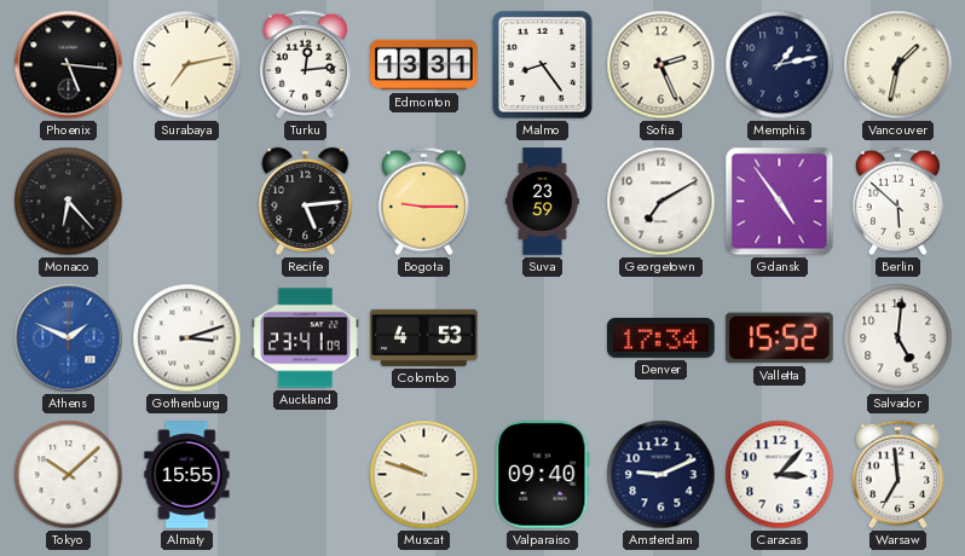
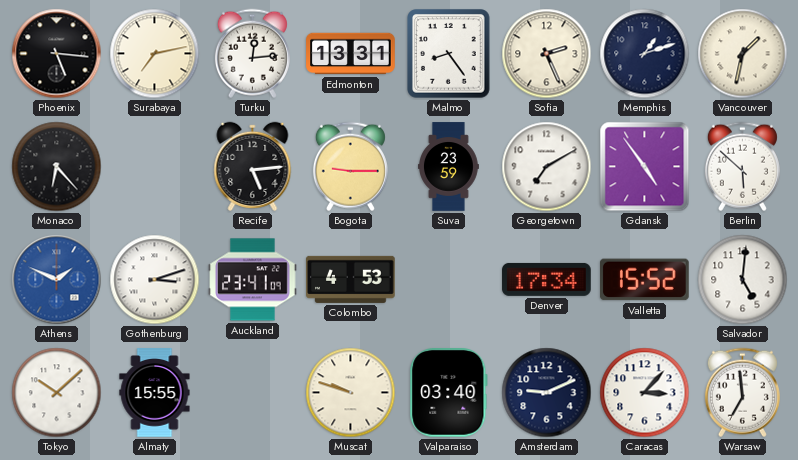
Memphis: 1:13 -> 1:12 (645, 54)
Valparaiso: 09:40 -> 03:40 (449, 393)
